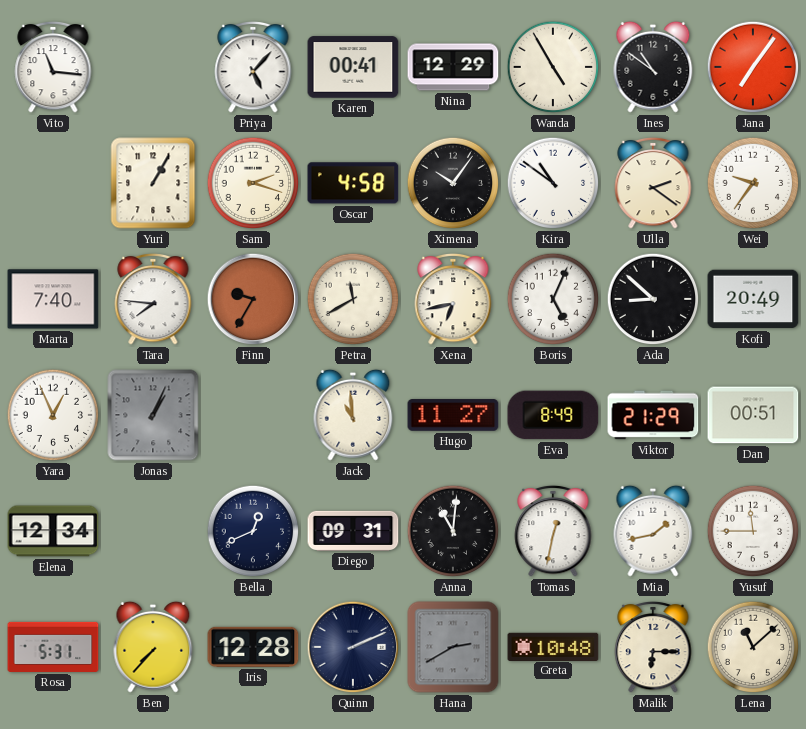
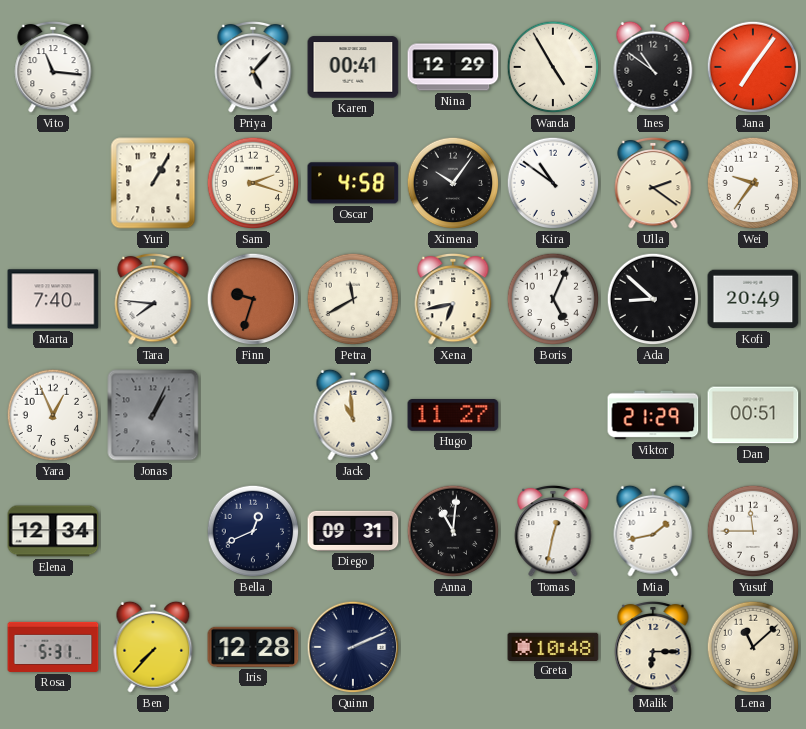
Finn: 9:35 -> 9:33 (253, 299)
Eva: 8:49 -> none (553, 415)
Hana: 2:40 -> none (453, 647)
